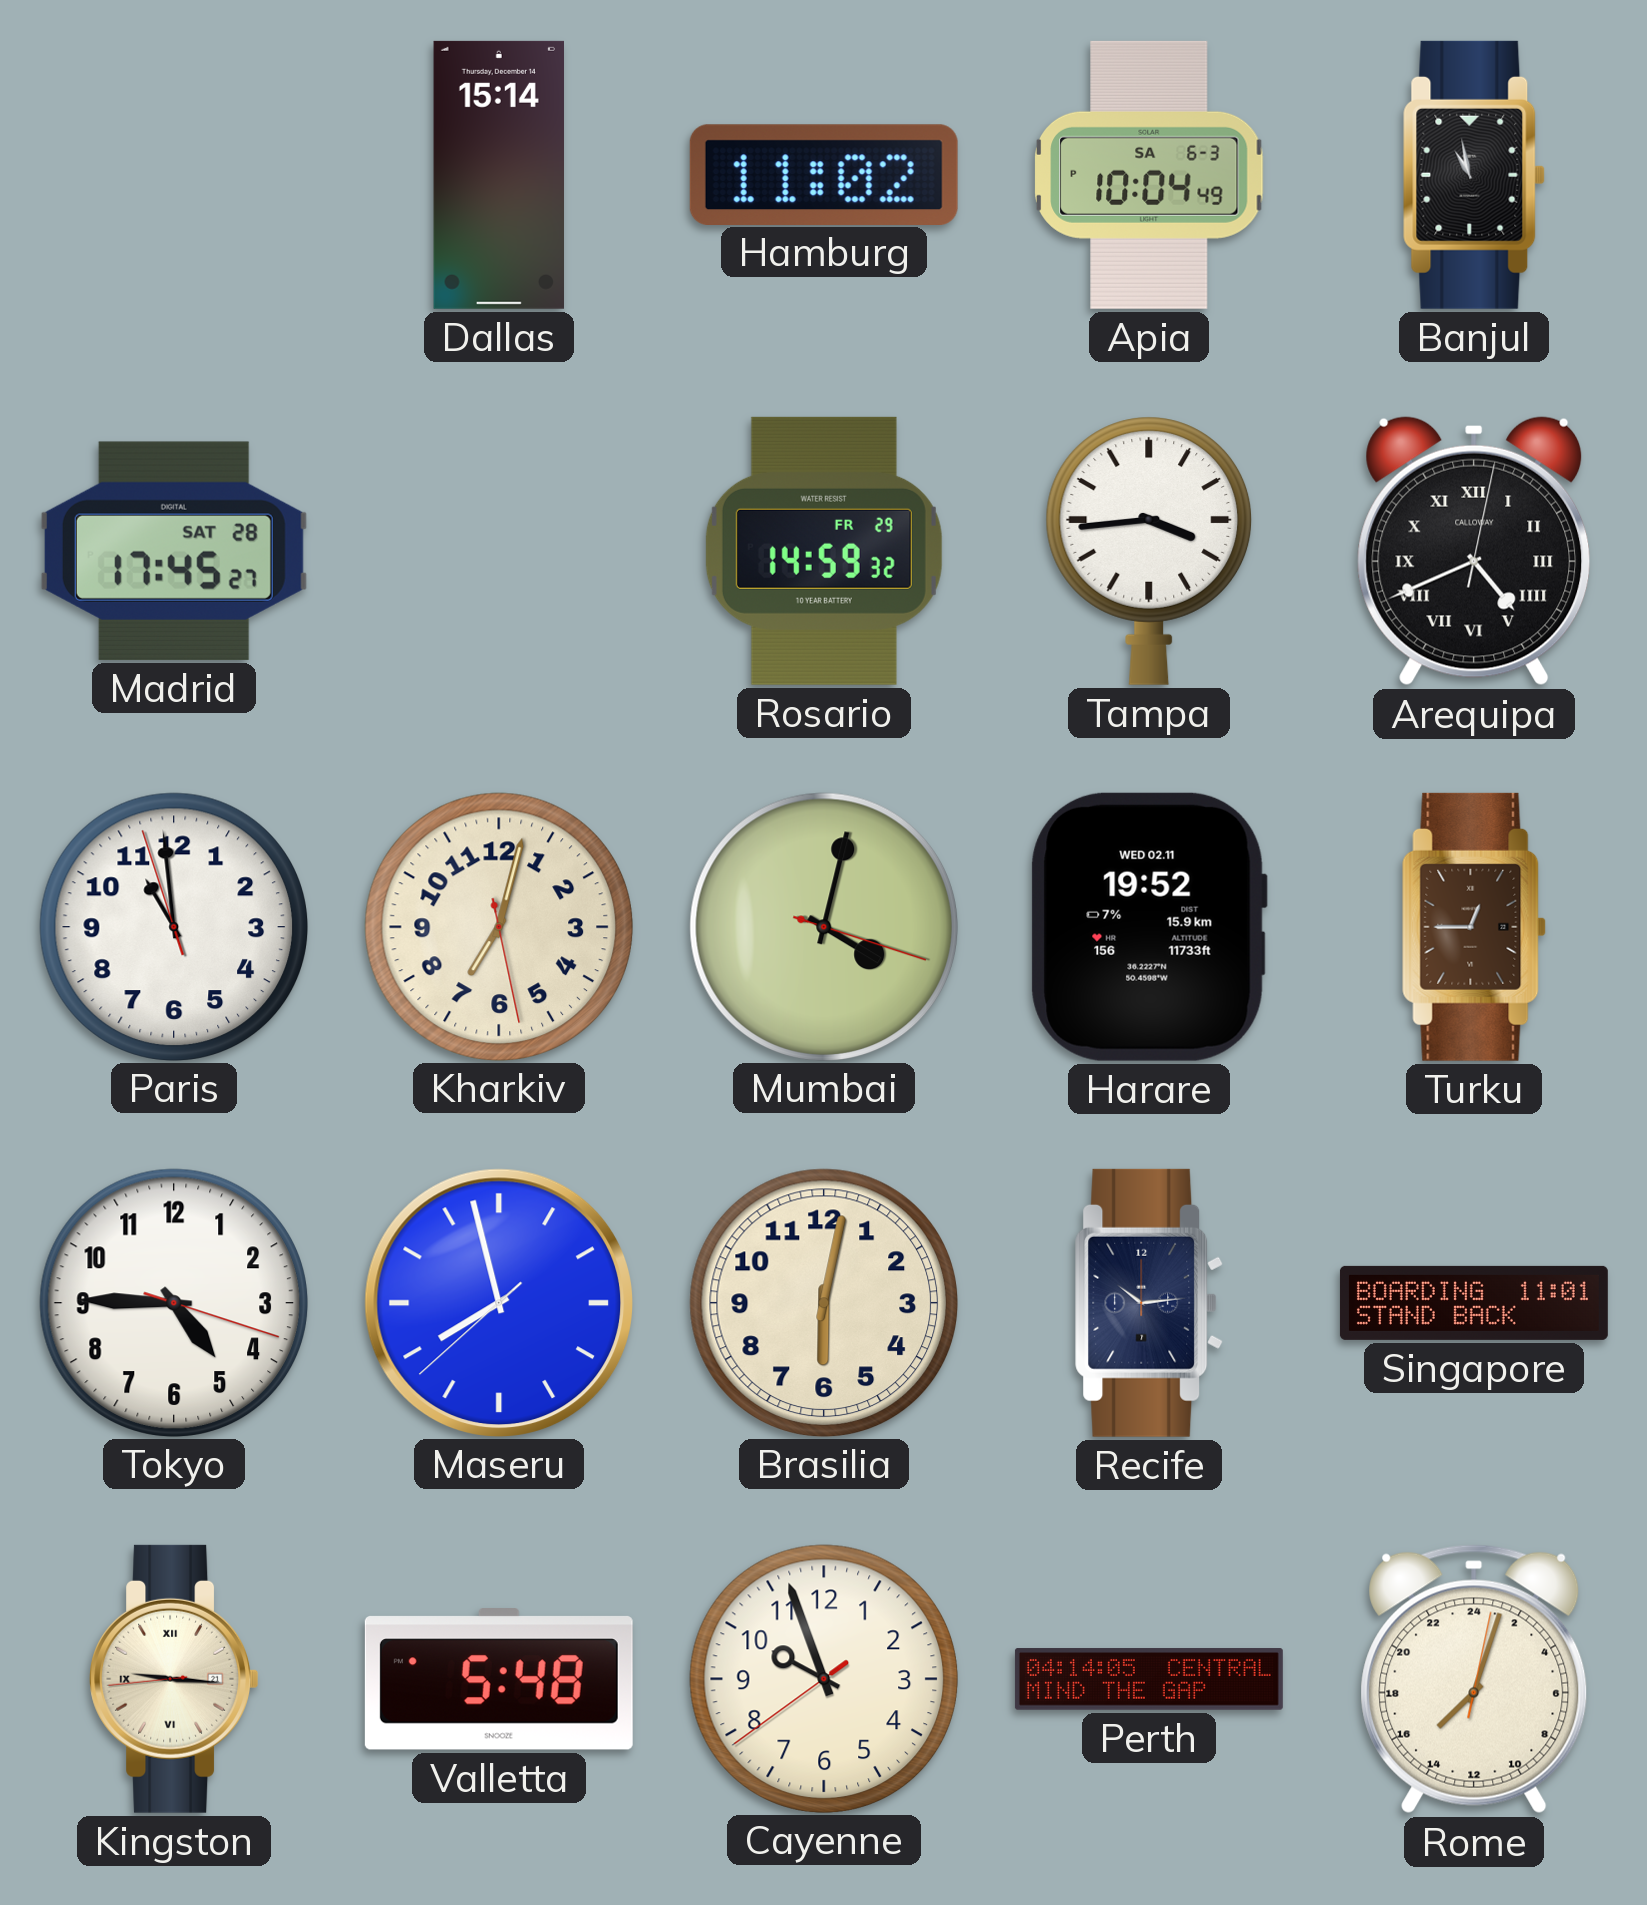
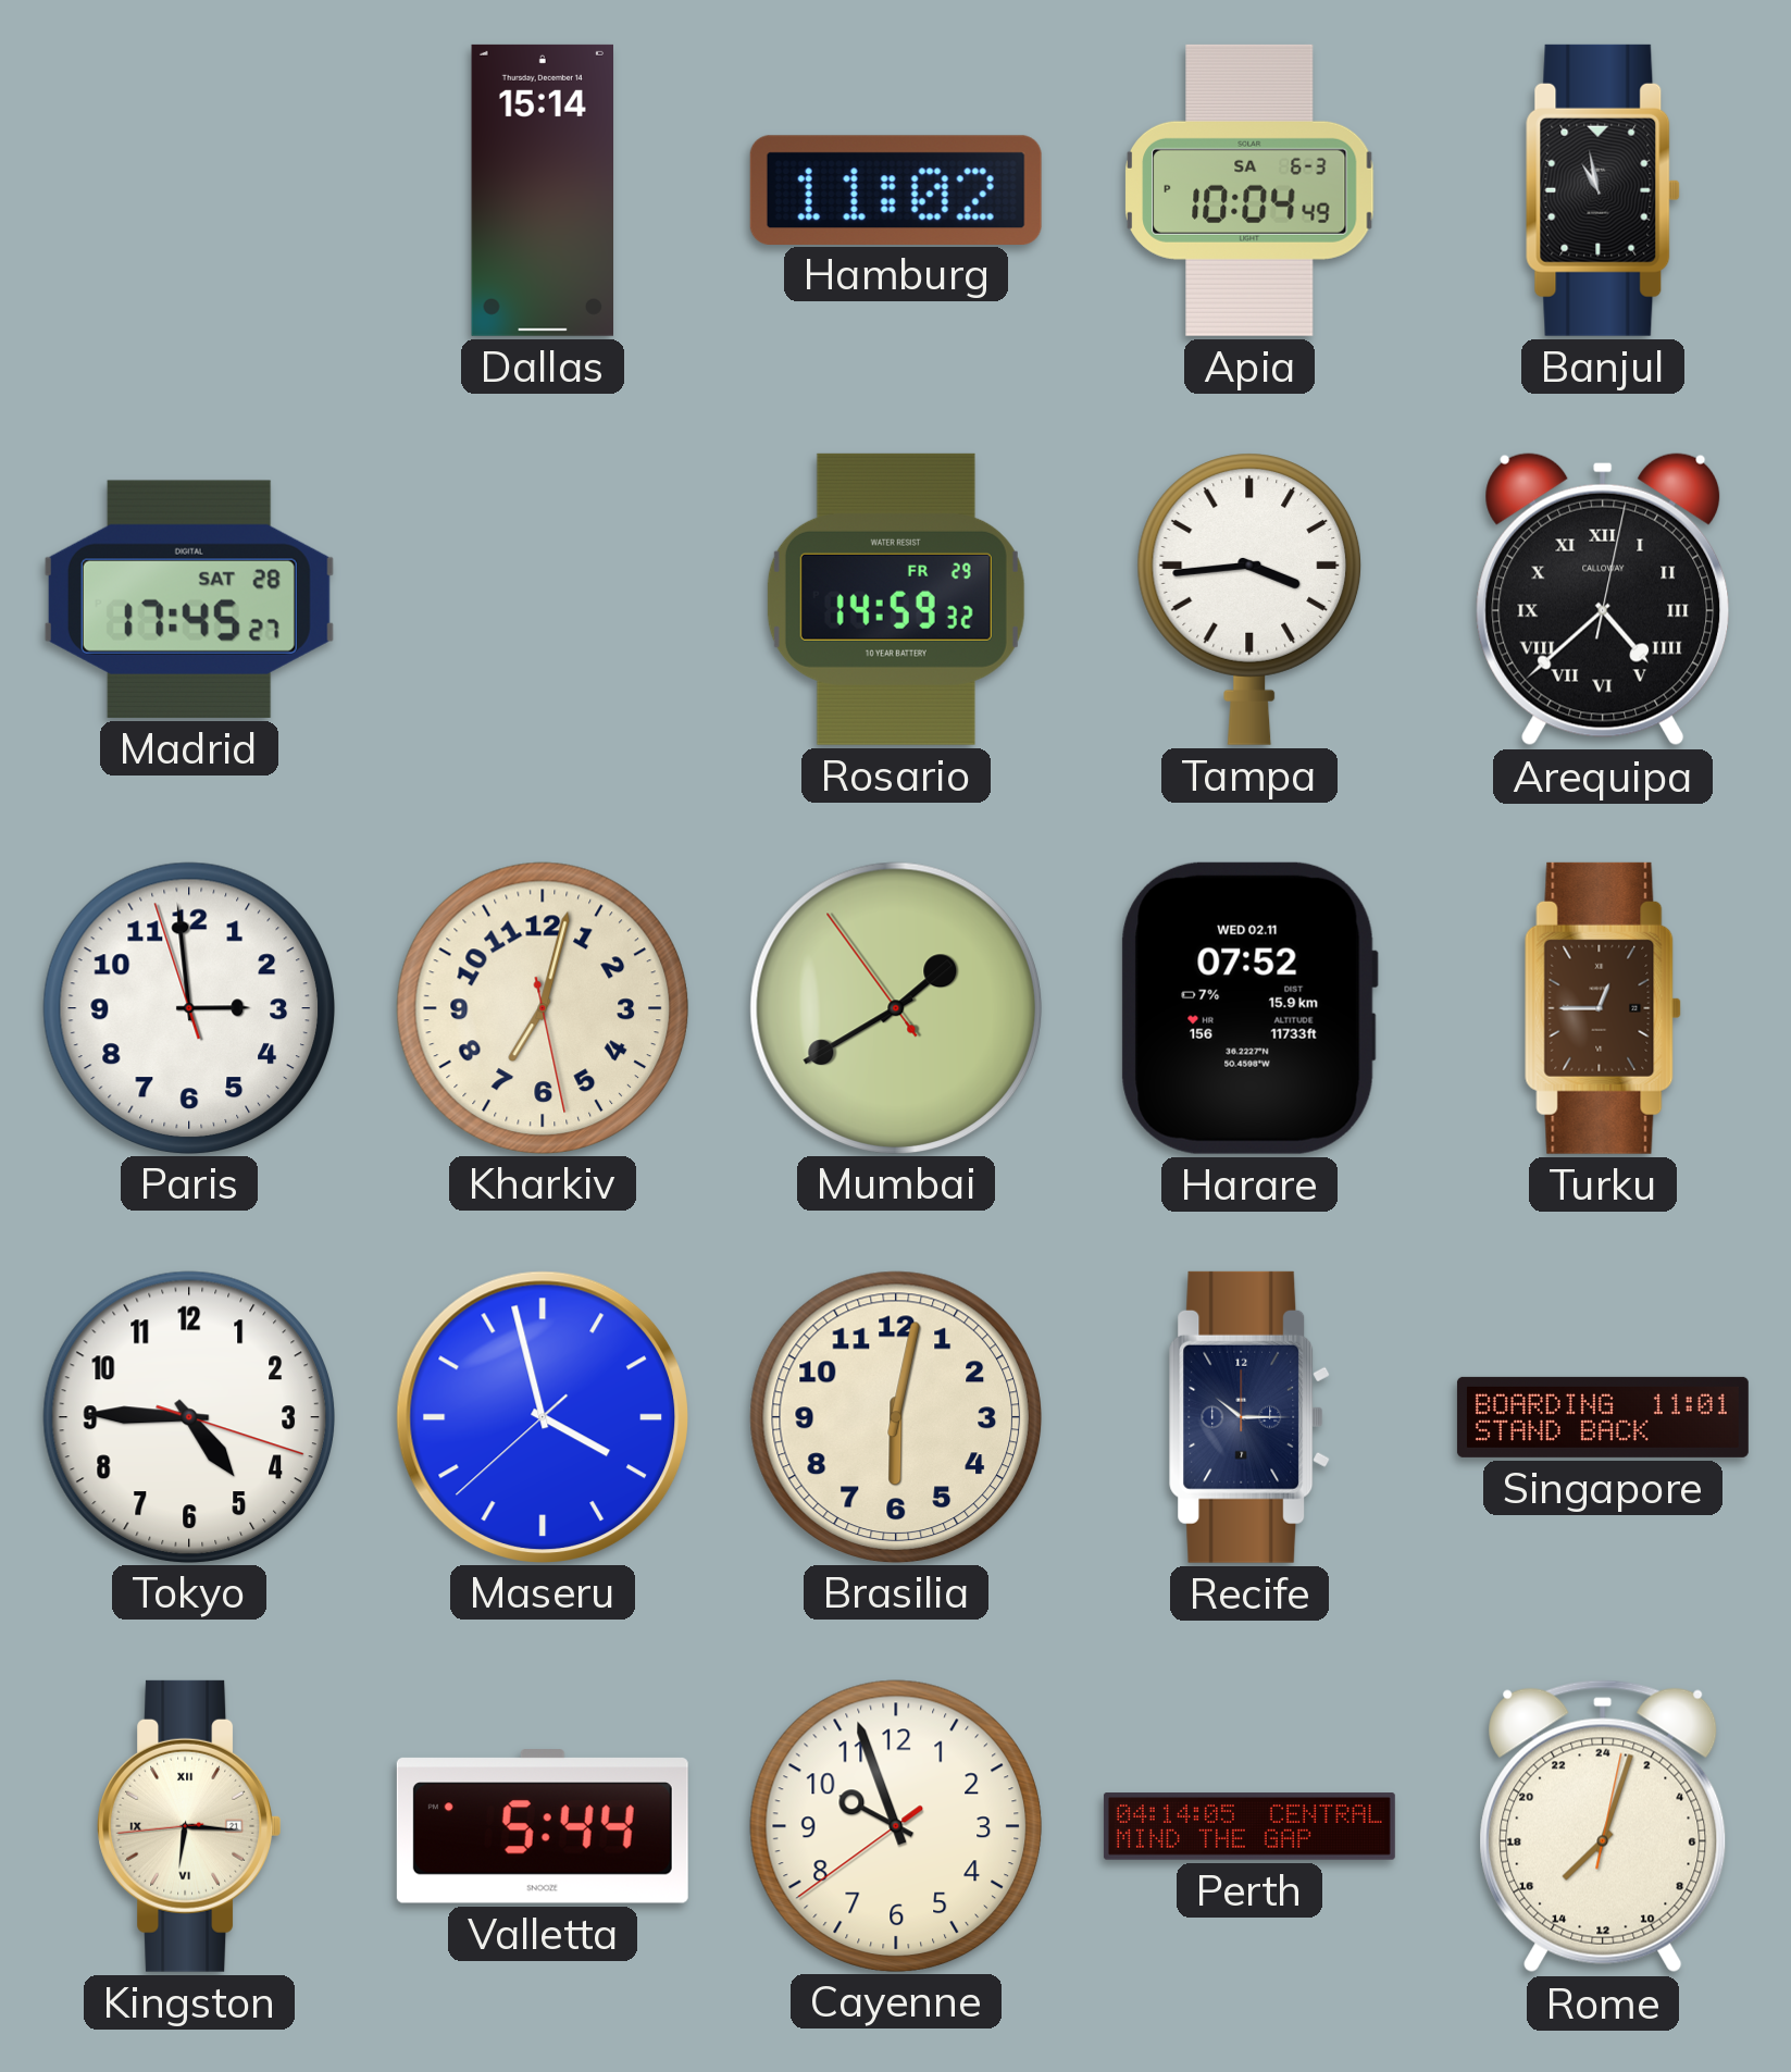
Arequipa: 4:41 -> 4:38 (1603, 599)
Paris: 10:58 -> 2:58 (188, 1007)
Mumbai: 4:02 -> 1:39 (895, 1007)
Harare: 19:52 -> 07:52 (1249, 1008)
Maseru: 7:57 -> 3:57 (542, 1416)
Recife: 10:14 -> 10:15 (1251, 1417)
Kingston: 9:15 -> 6:15 (189, 1826)
Valletta: 5:48 -> 5:44 (543, 1826)
